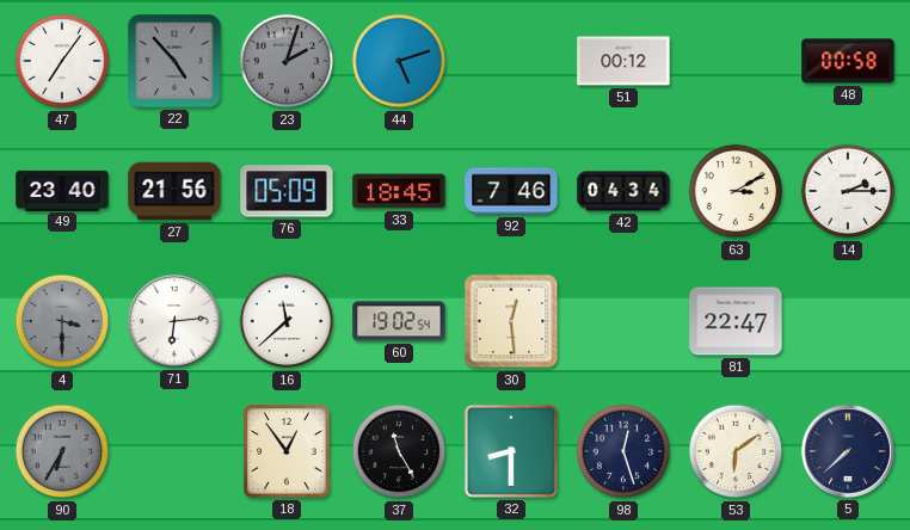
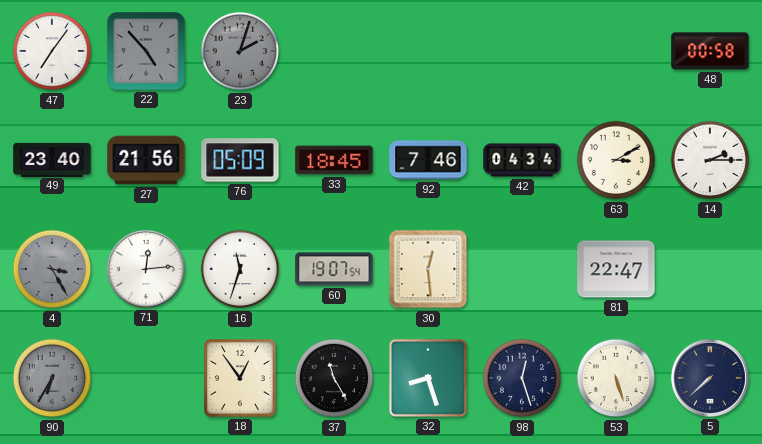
44: 5:12 -> none (399, 61)
51: 00:12 -> none (623, 61)
4: 3:30 -> 3:25 (52, 269)
71: 6:14 -> 12:14 (146, 269)
16: 11:38 -> 11:33 (240, 269)
60: 19:02 -> 19:07 (334, 269)
32: 8:30 -> 8:27 (428, 378)
53: 6:09 -> 5:27 (616, 378)
